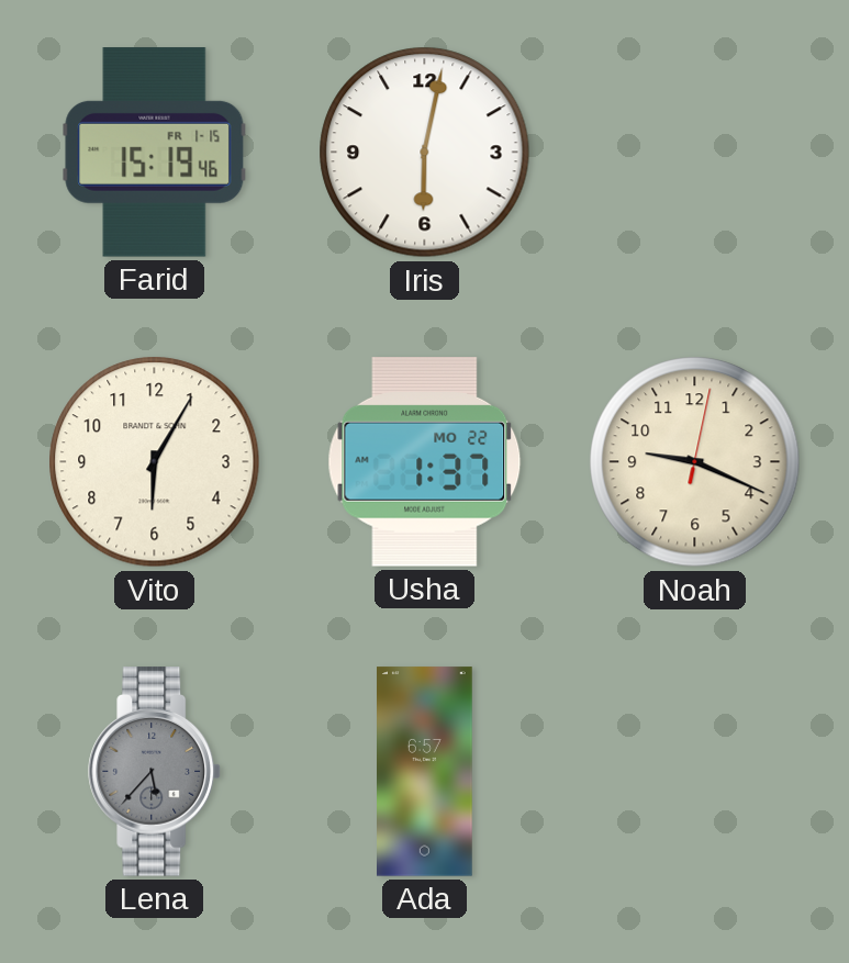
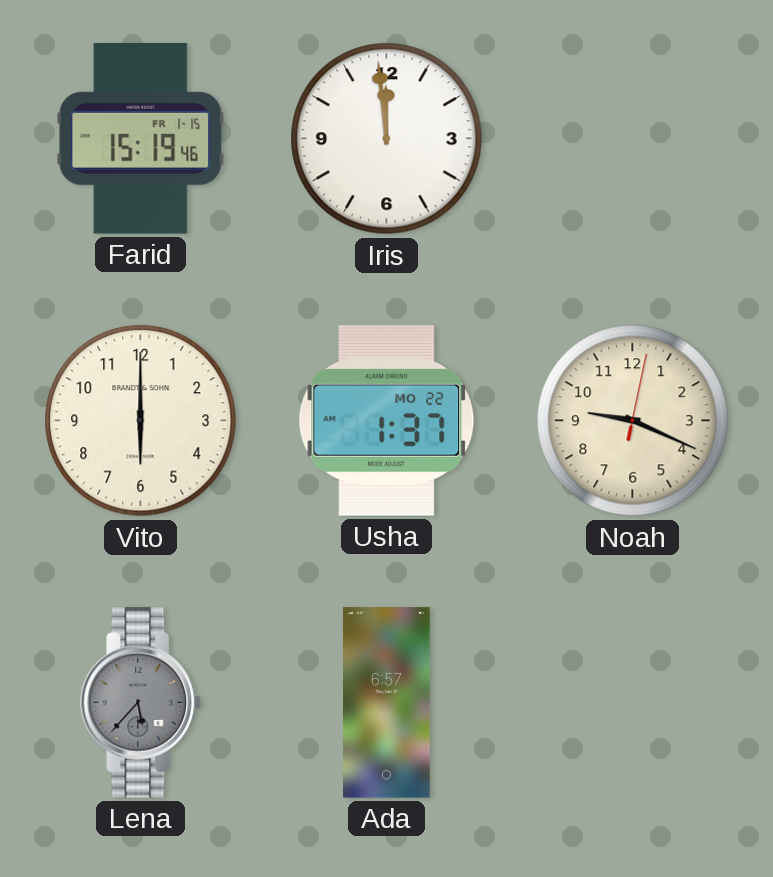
Iris: 6:02 -> 11:59 (387, 139)
Vito: 6:05 -> 6:00 (141, 421)
